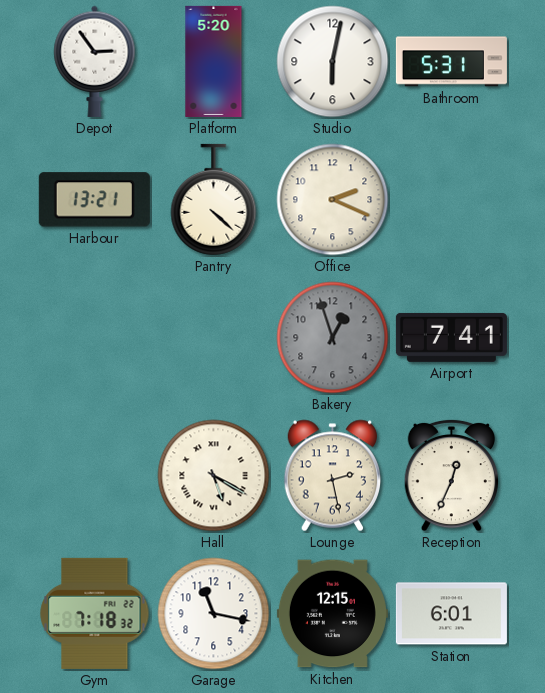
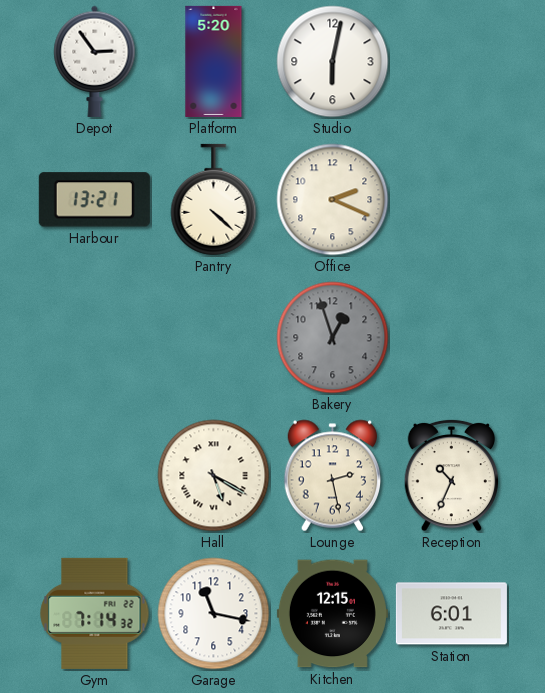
Bathroom: 5:31 -> none (451, 62)
Airport: 7:41 -> none (451, 337)
Reception: 12:34 -> 10:34 (451, 475)
Gym: 7:18 -> 7:14 (95, 613)
